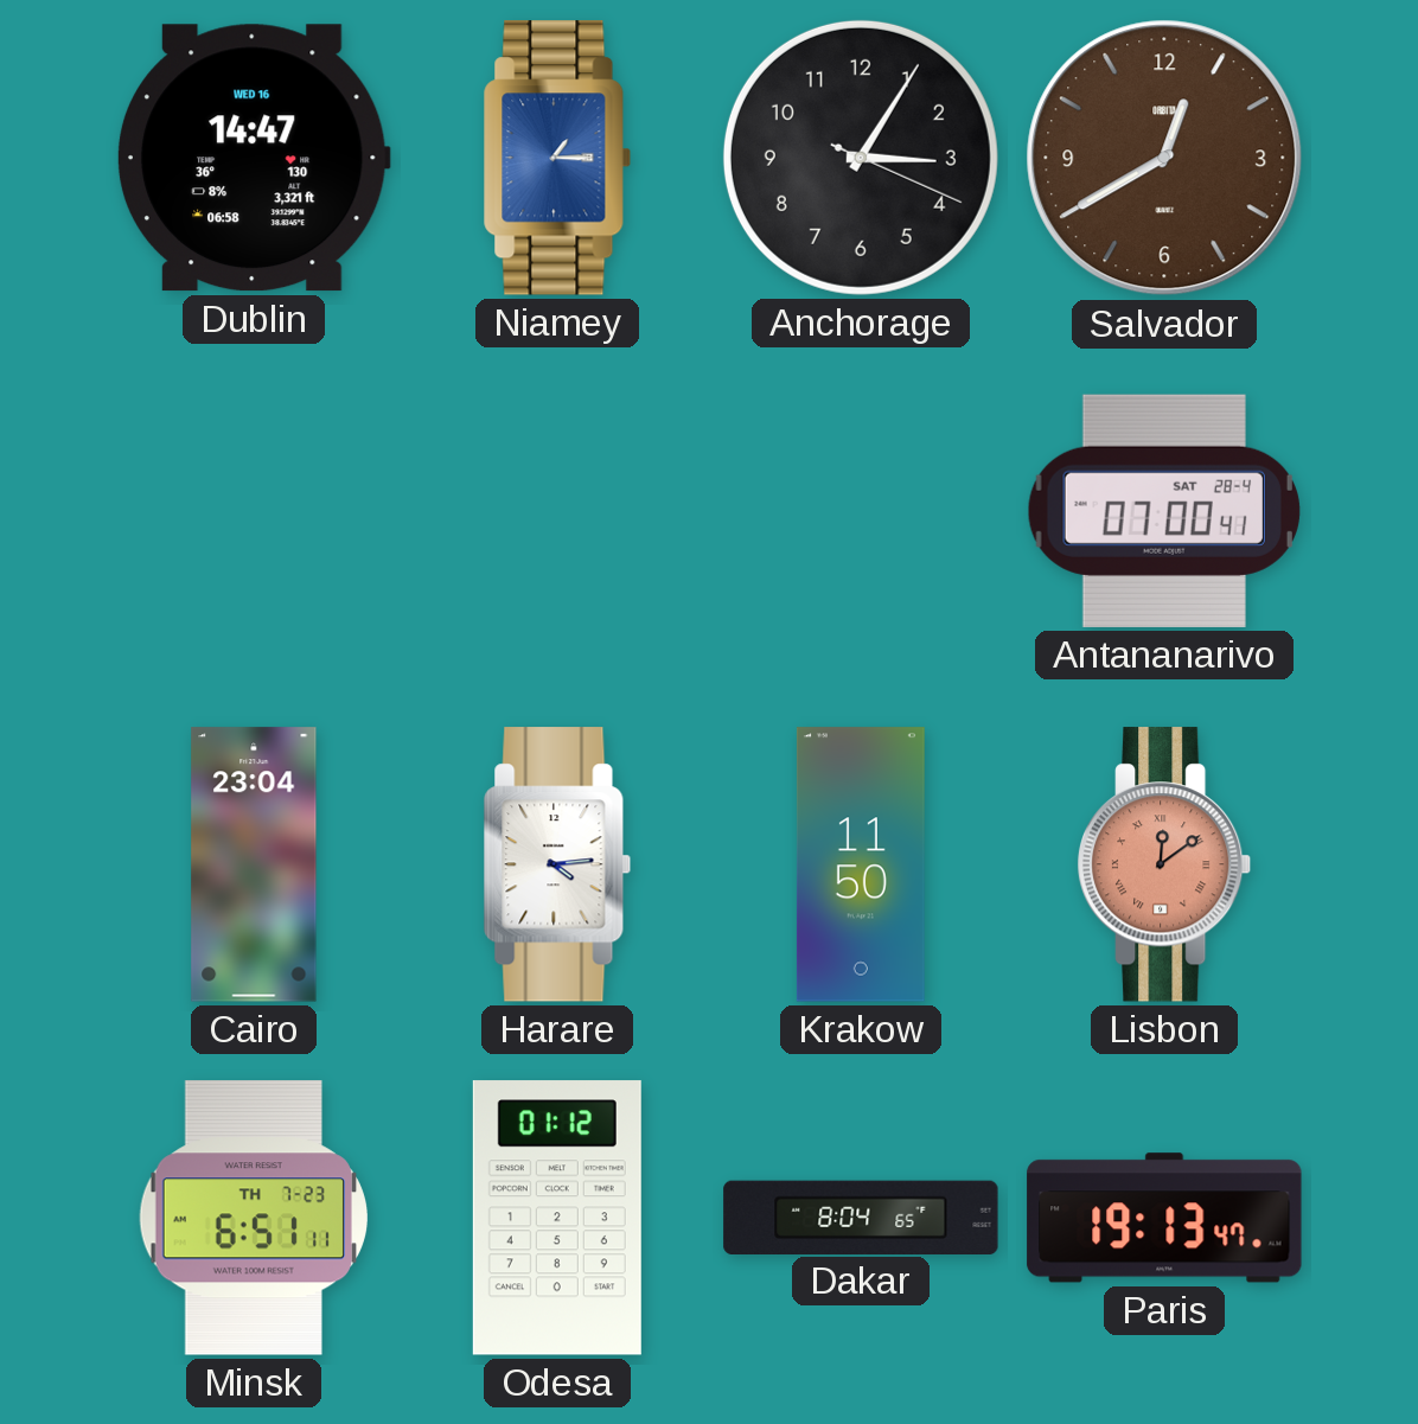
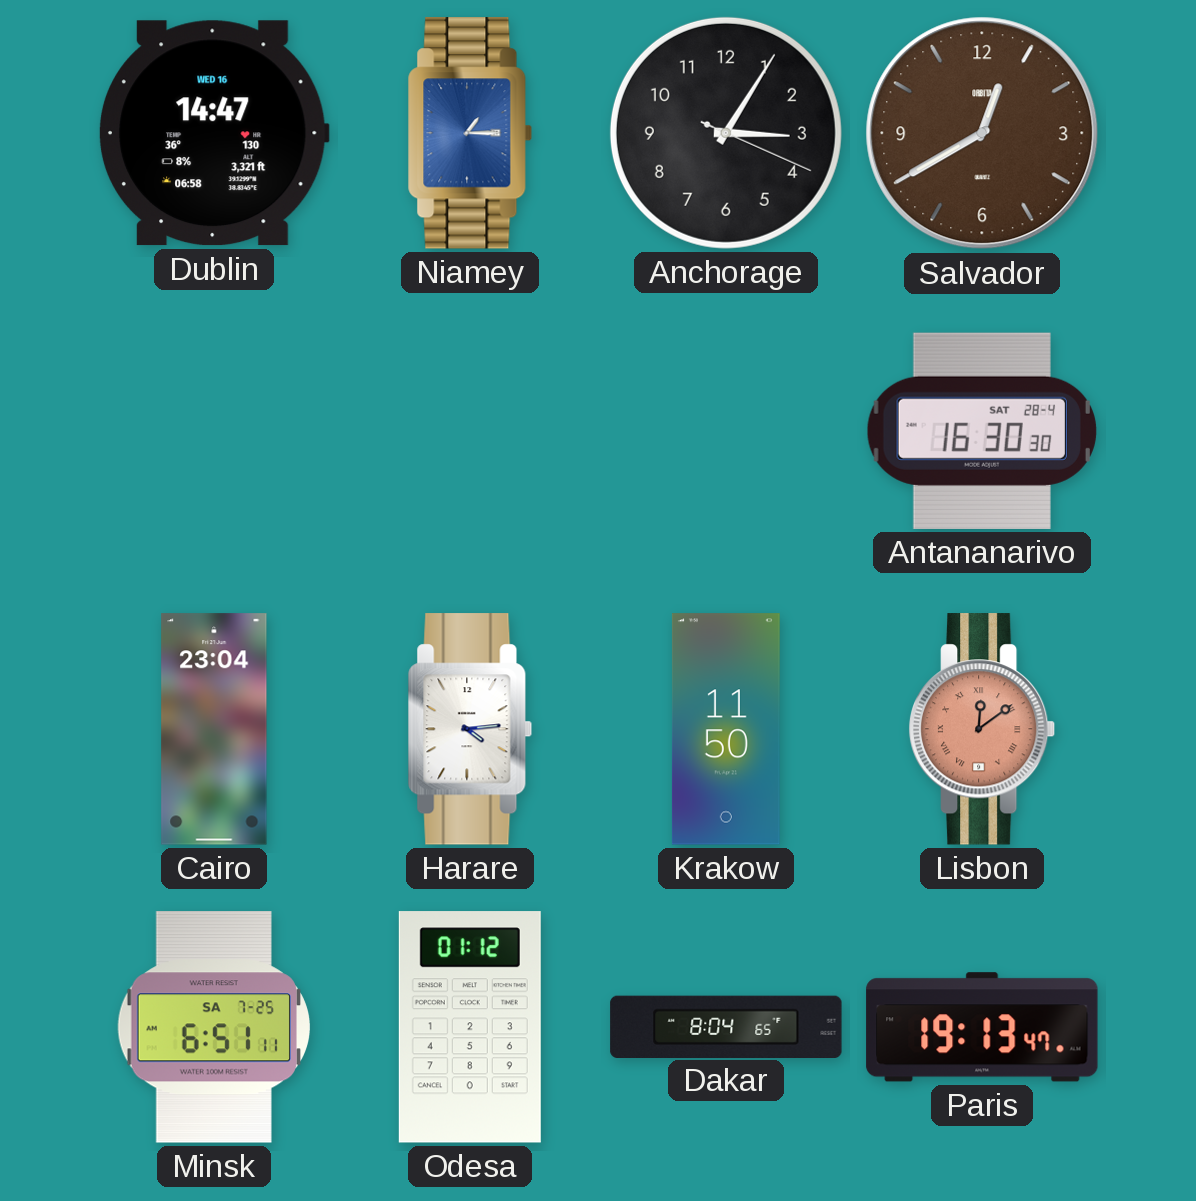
Antananarivo: 07:00 -> 16:30 (982, 431)
Minsk date: TH 7-23 -> SA 7-25 (213, 1027)
